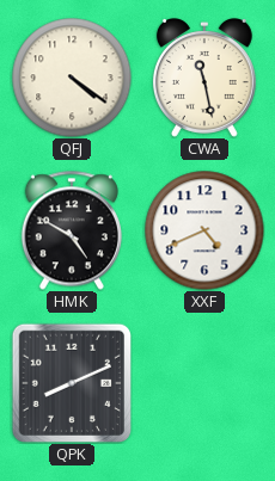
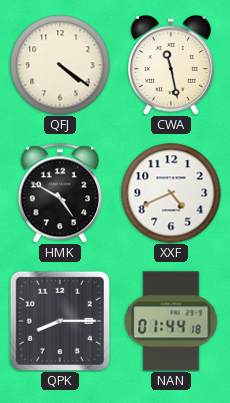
QPK: 8:11 -> 8:15 (60, 321)
NAN: none -> 01:44 (171, 321)
